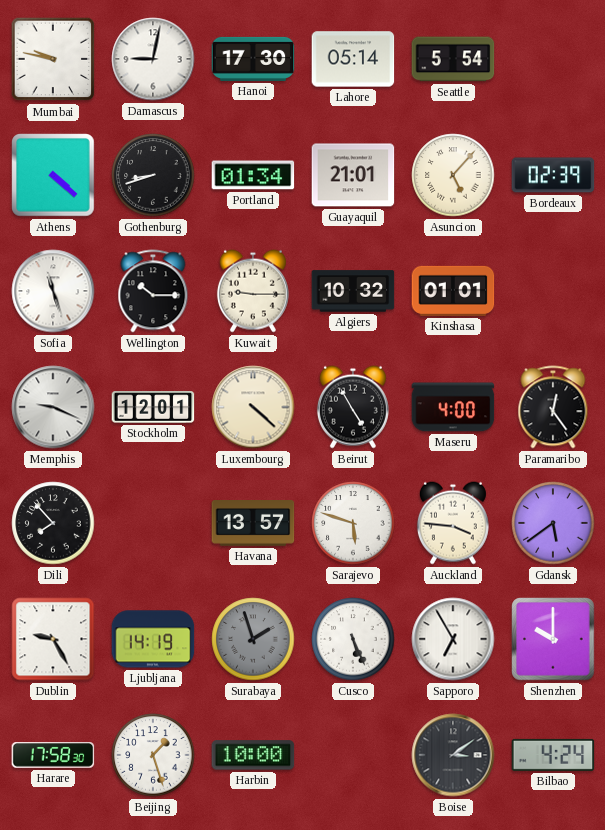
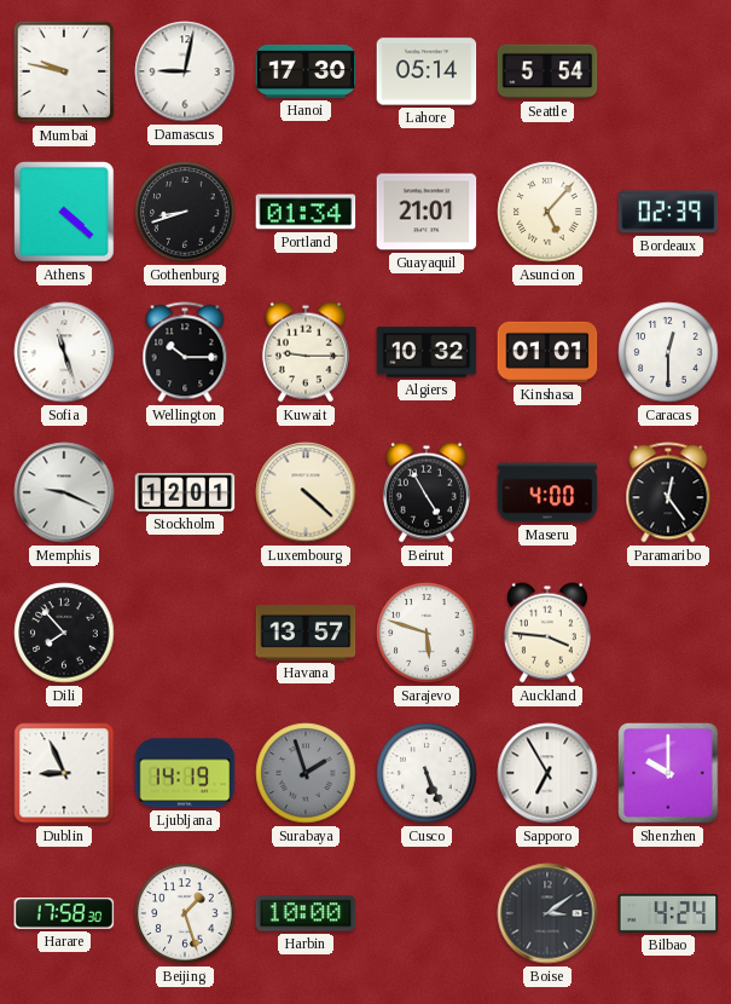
Caracas: none -> 12:30 (668, 352)
Gdansk: 5:39 -> none (553, 523)
Dublin: 9:25 -> 8:56 (64, 773)
